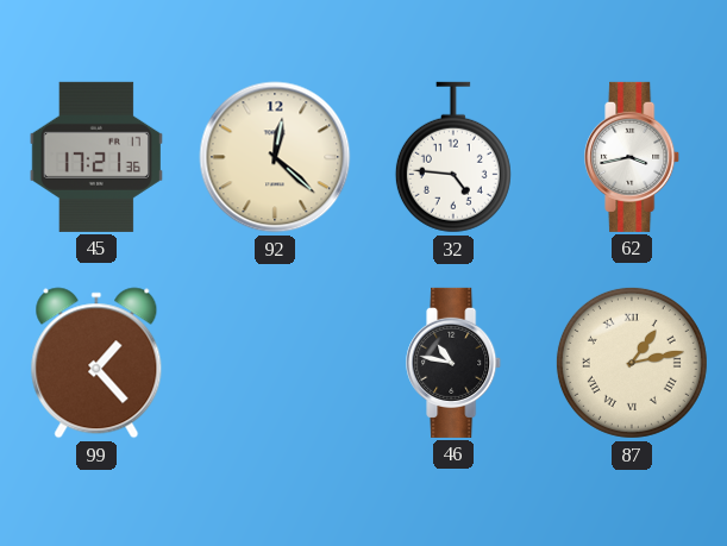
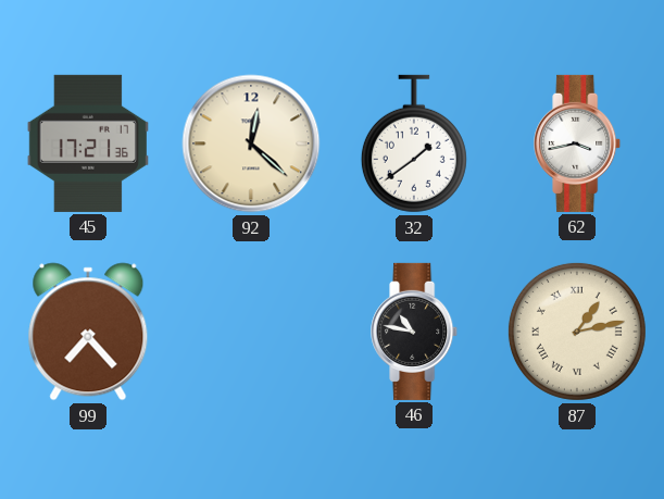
32: 4:46 -> 1:39 (414, 144)
99: 1:23 -> 7:23 (88, 332)
